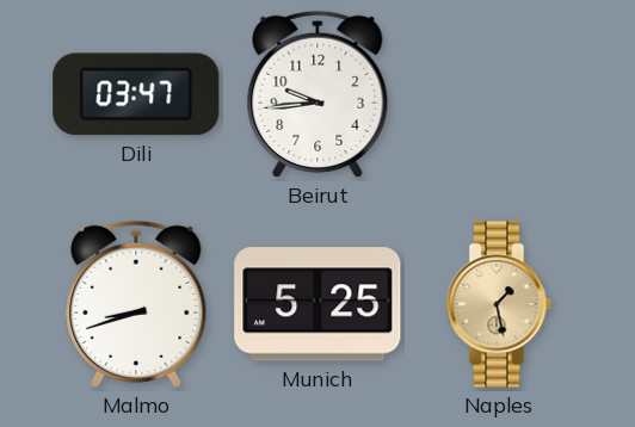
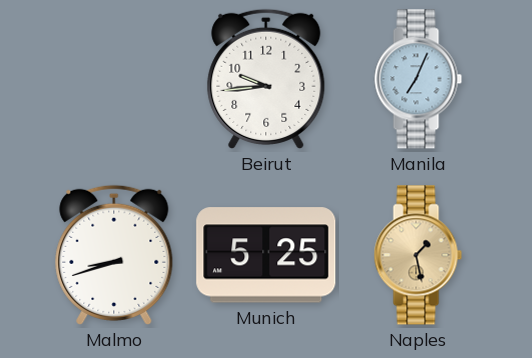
Dili: 03:47 -> none (136, 94)
Manila: none -> 7:04 (418, 79)
